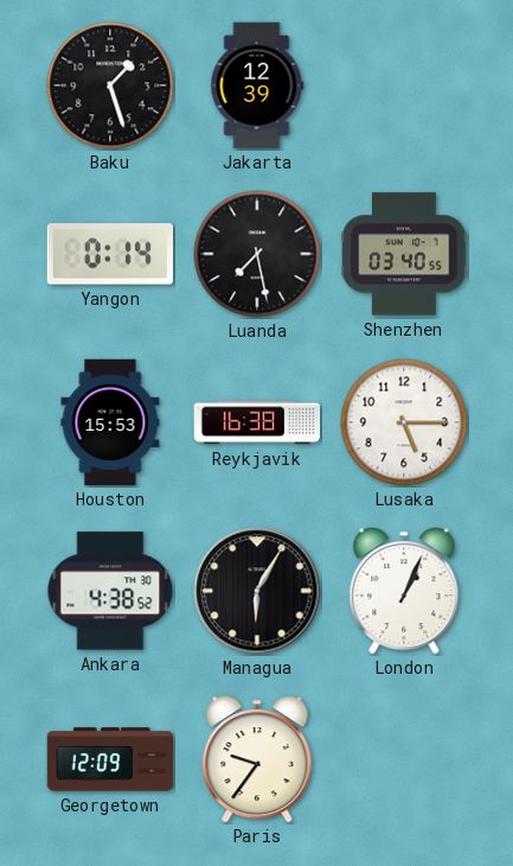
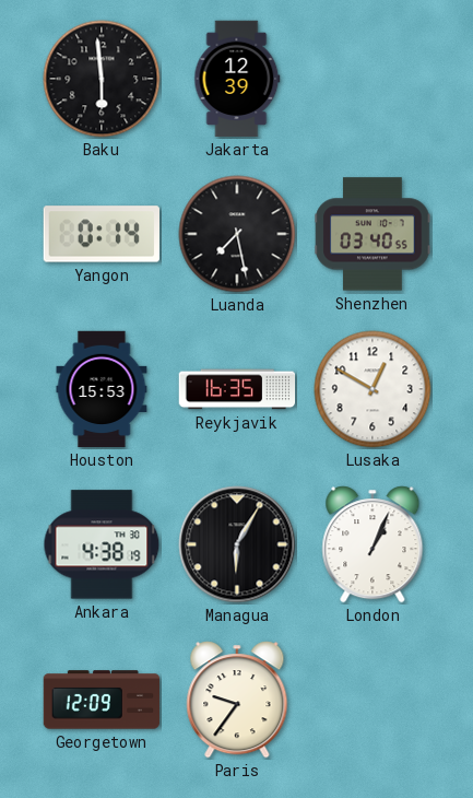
Baku: 1:27 -> 5:59 (102, 79)
Reykjavik: 16:38 -> 16:35 (237, 389)
Lusaka: 5:15 -> 12:50 (373, 389)
Ankara: 4:38:52 -> 4:38:19 (102, 544)
